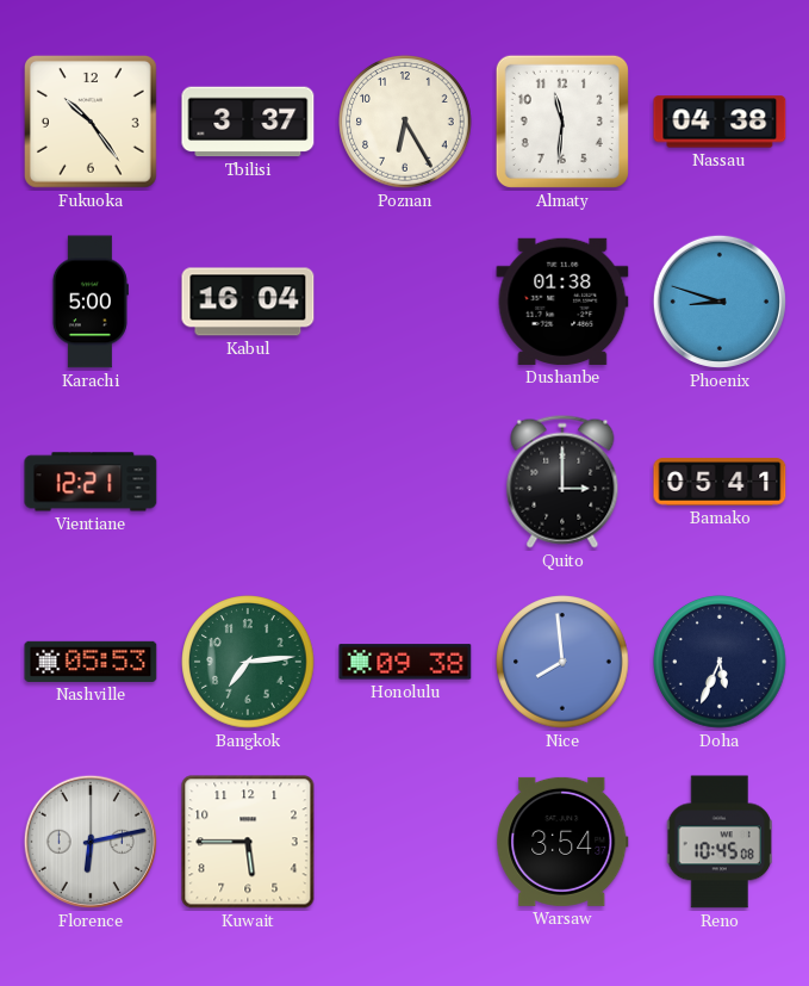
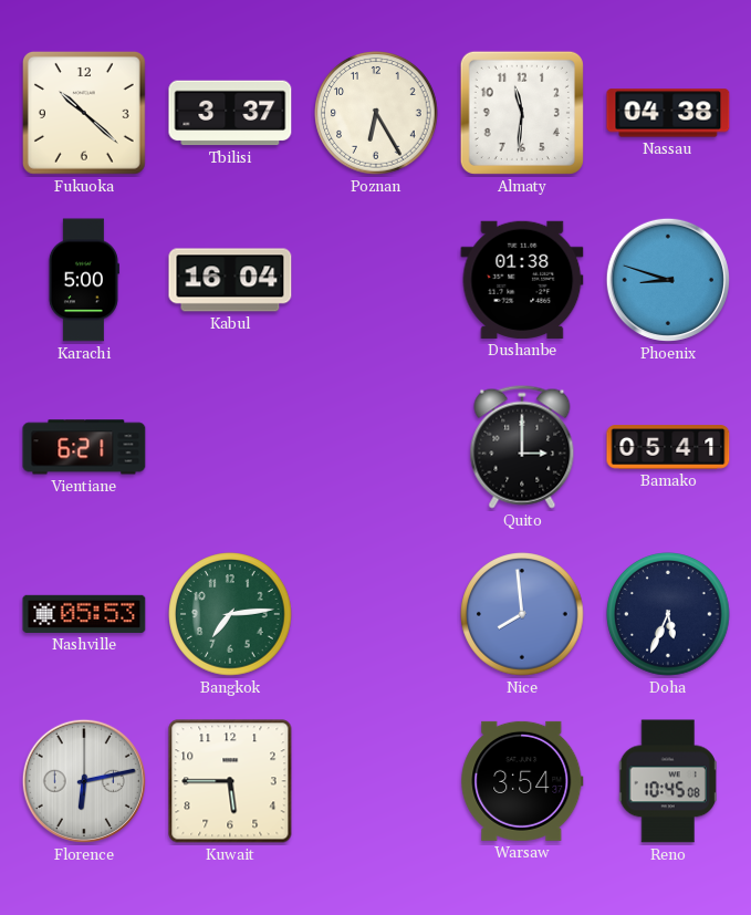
Fukuoka: 10:24 -> 10:22 (84, 113)
Vientiane: 12:21 -> 6:21 (84, 447)
Honolulu: 09:38 -> none (405, 662)
